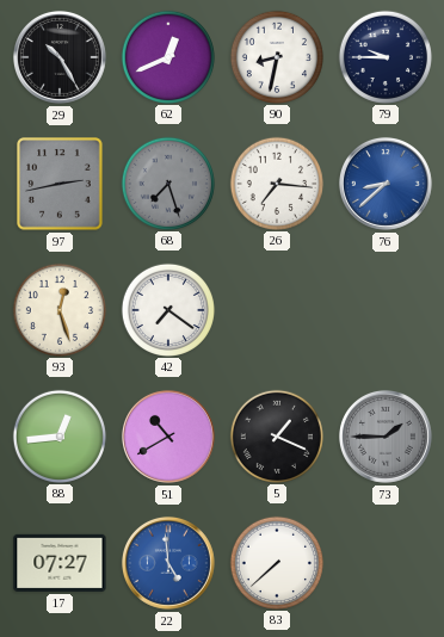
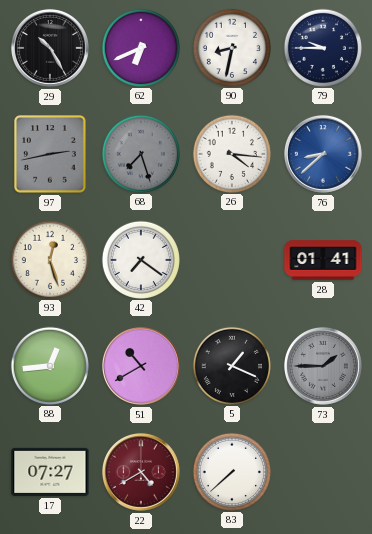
62: 12:41 -> 6:41 (140, 47)
26: 7:16 -> 4:16 (231, 153)
28: none -> 01:41 (323, 260)
22: 4:59 -> 4:40 (141, 472)
22 dial: blue -> burgundy (141, 472)
